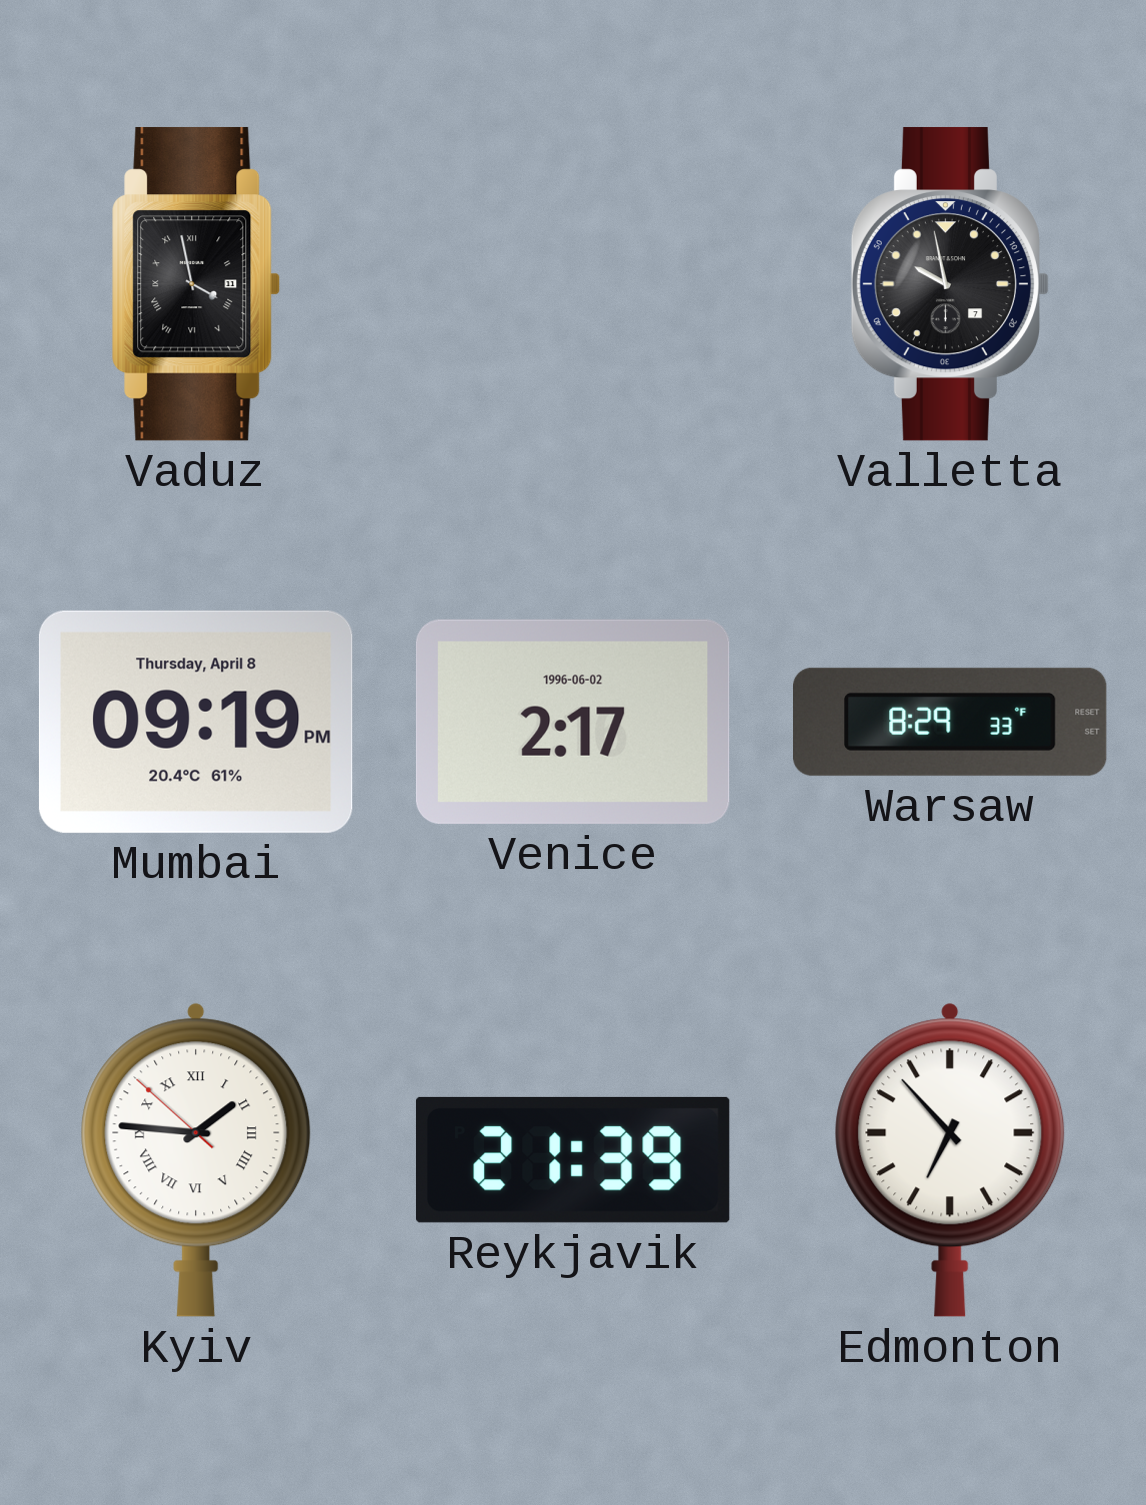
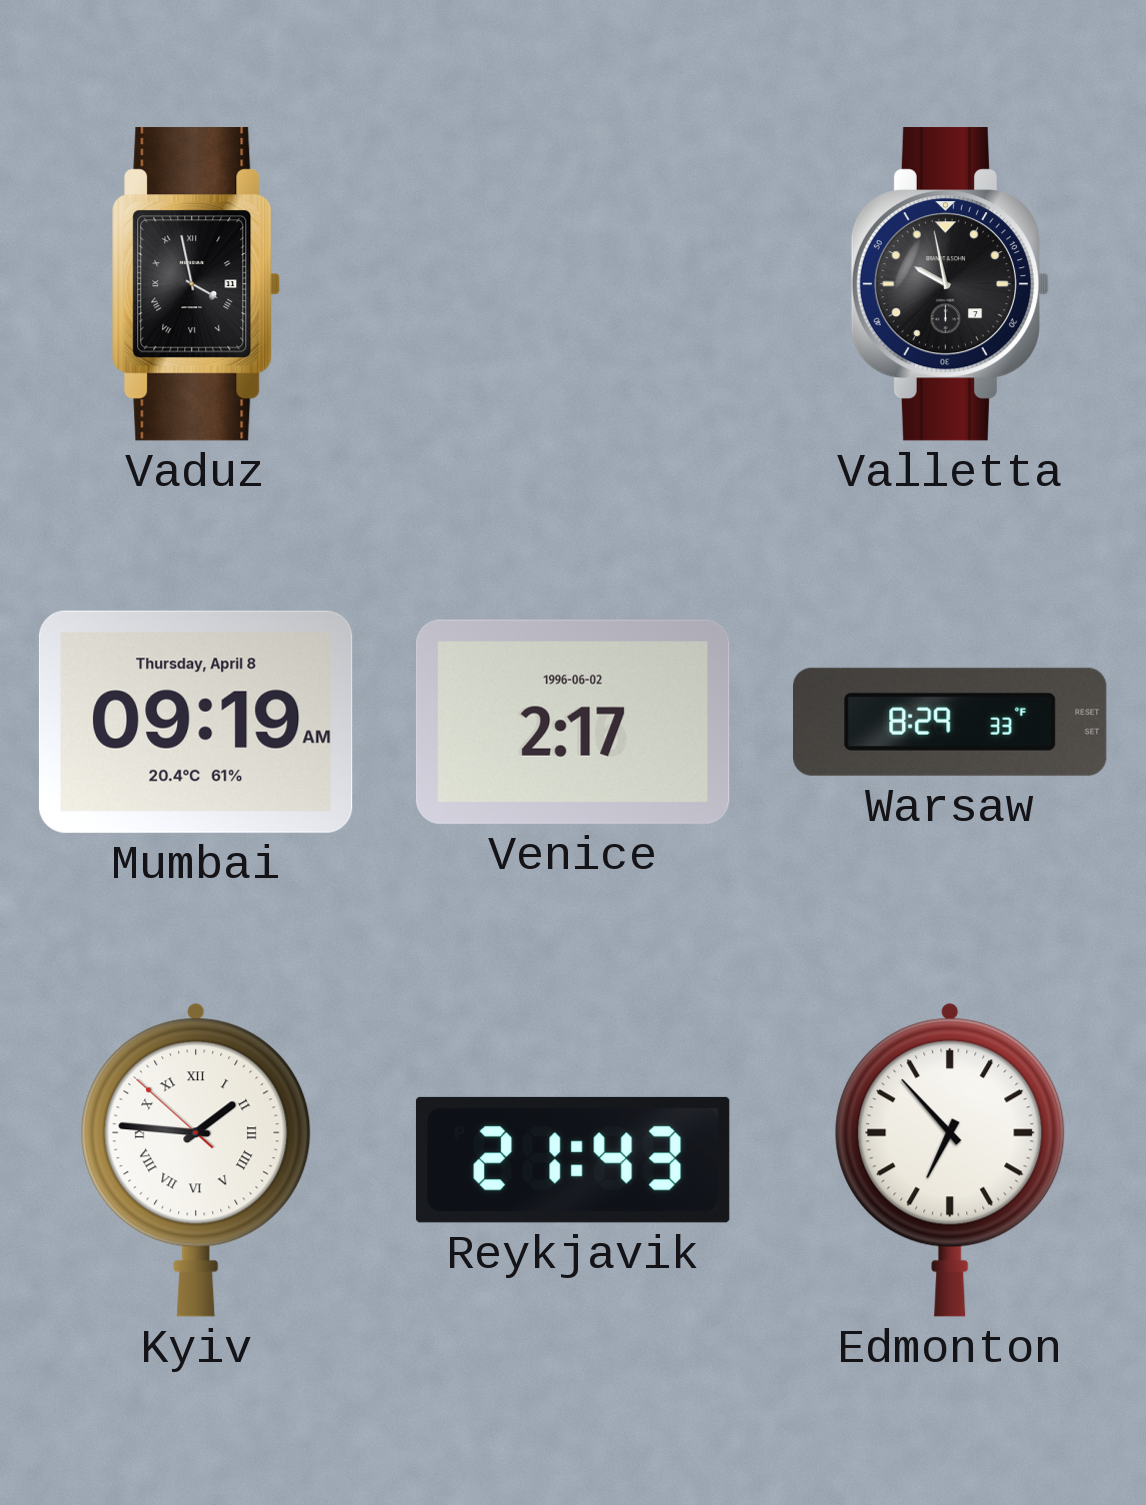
Mumbai: 09:19 PM -> 09:19 AM (196, 722)
Reykjavik: 21:39 -> 21:43 (573, 1160)
